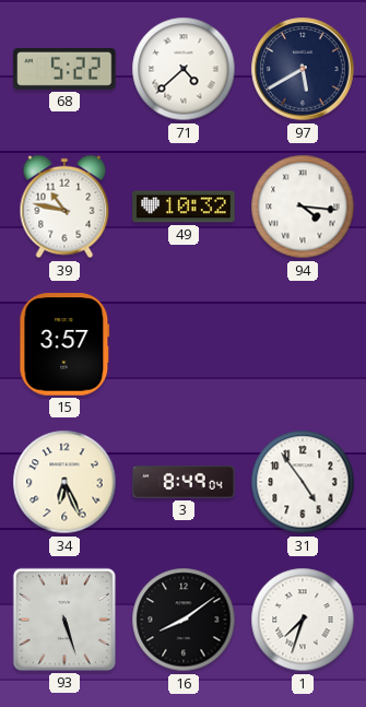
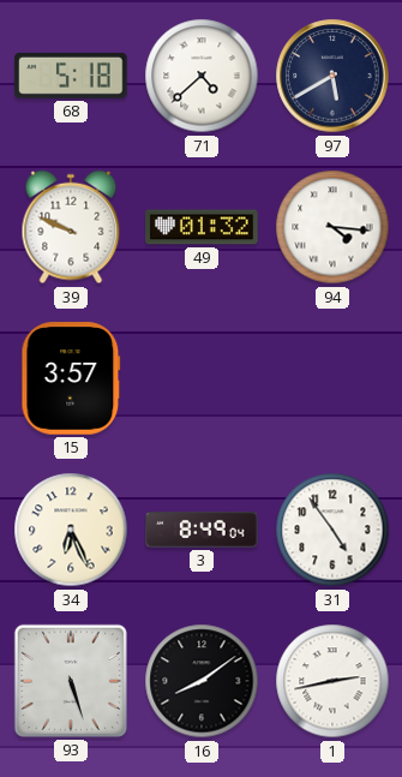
68: 5:22 -> 5:18 (71, 76)
39: 10:47 -> 9:49 (71, 227)
49: 10:32 -> 01:32 (202, 227)
1: 7:33 -> 2:43 (332, 681)
